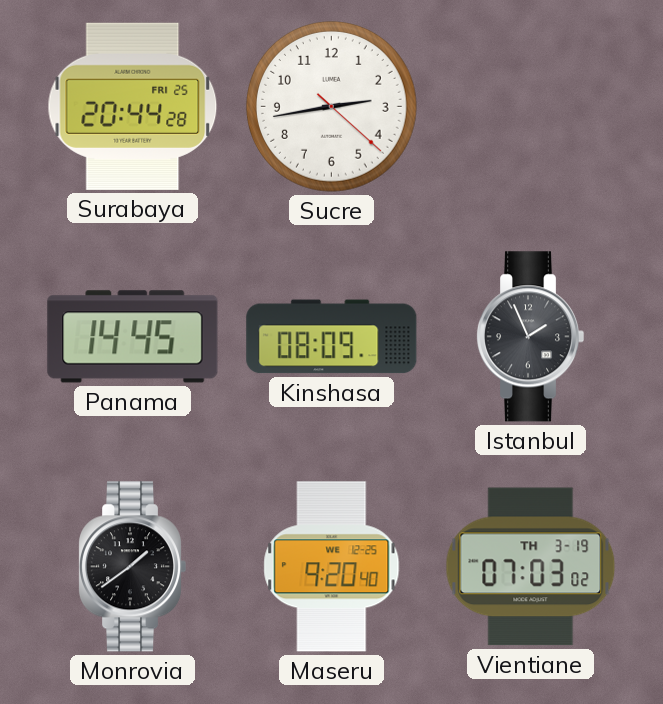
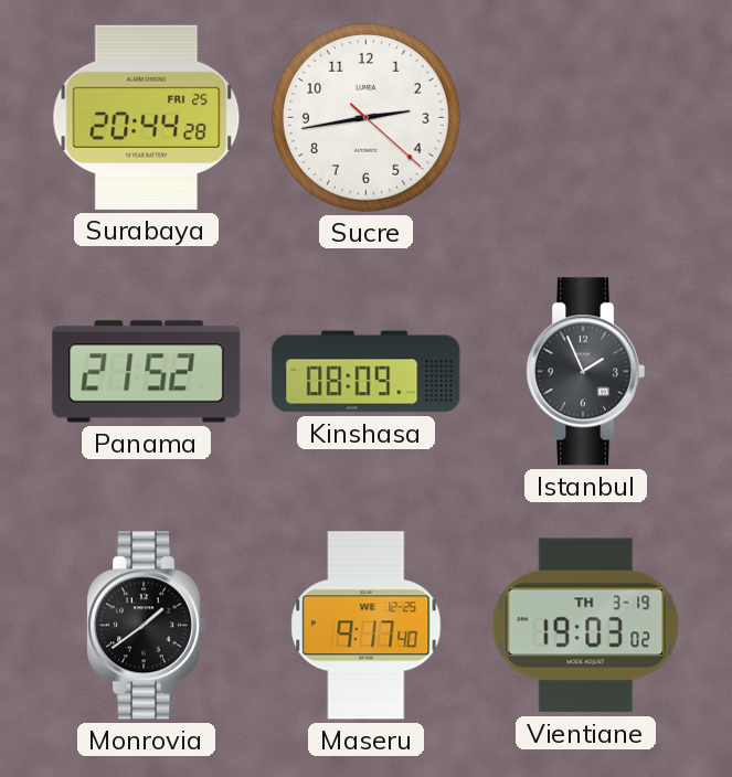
Panama: 14:45 -> 21:52 (147, 372)
Maseru: 9:20 -> 9:17 (367, 626)
Vientiane: 07:03 -> 19:03 (586, 626)
